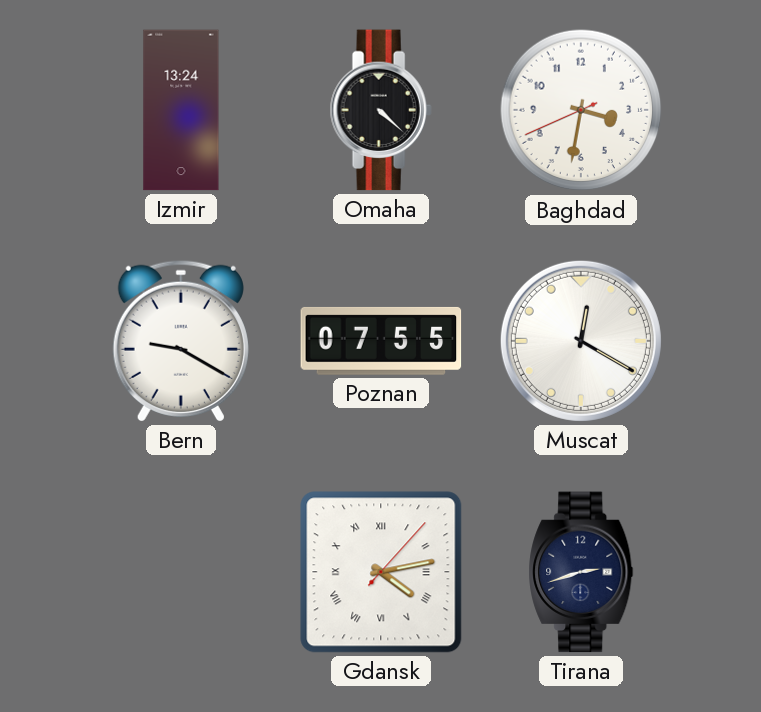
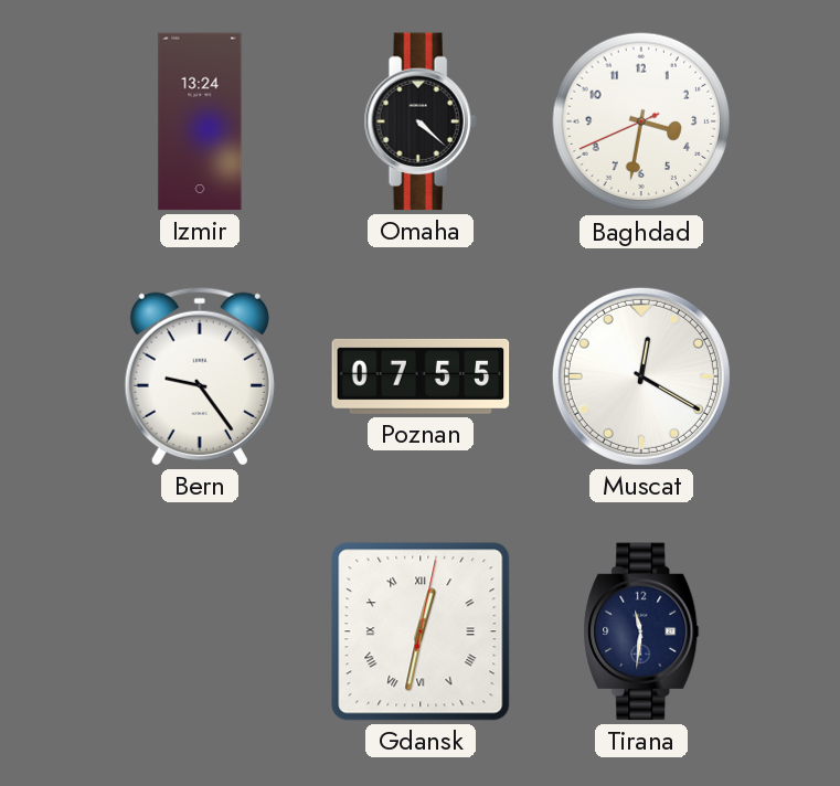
Bern: 9:20 -> 9:24 (200, 376)
Gdansk: 4:13 -> 12:32 (421, 631)
Tirana: 2:42 -> 11:31 (641, 631)
